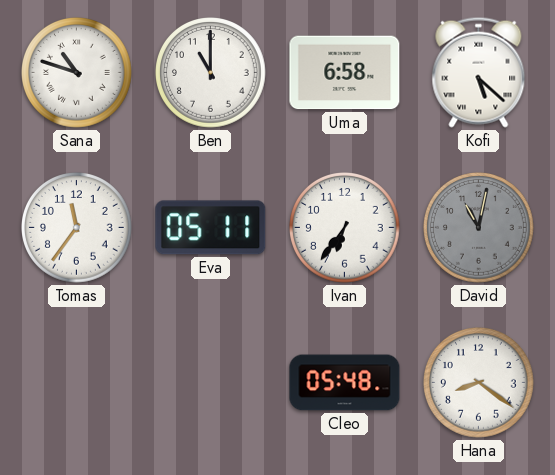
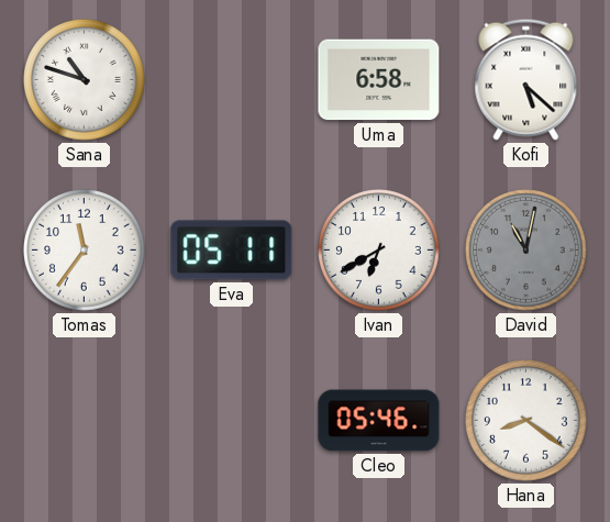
Ben: 11:00 -> none (211, 73)
Ivan: 6:36 -> 6:40 (379, 251)
Cleo: 05:48 -> 05:46 (379, 421)
